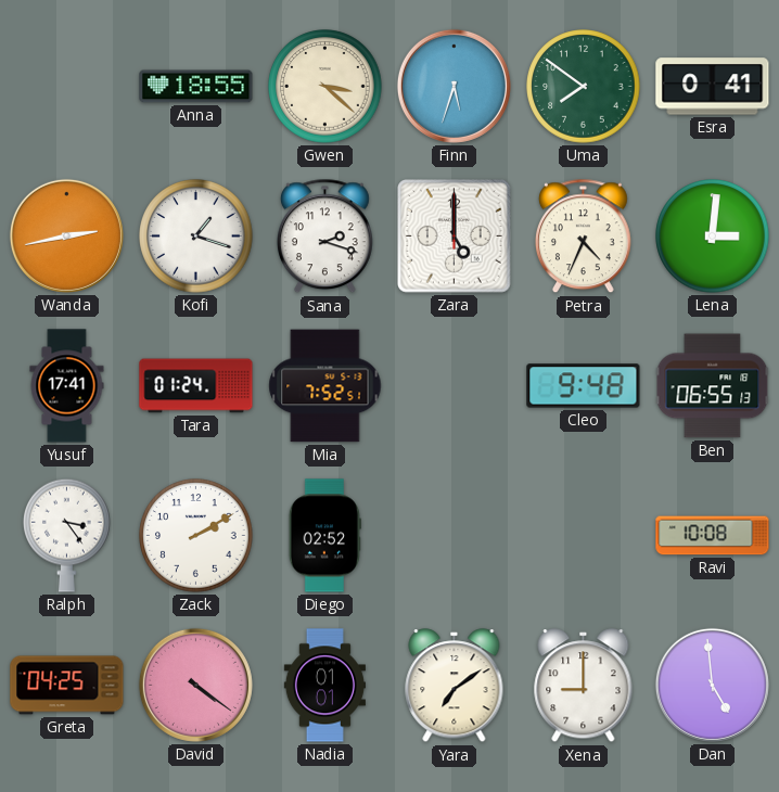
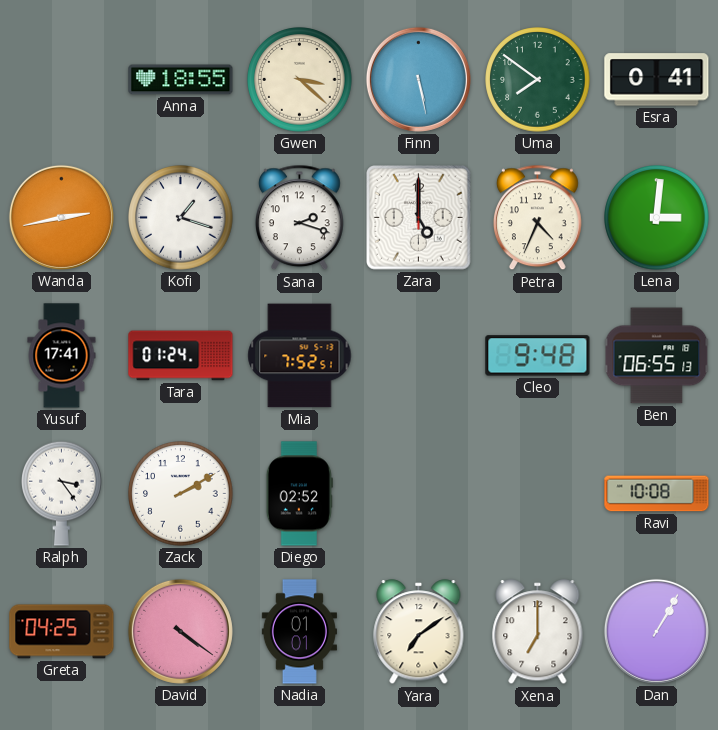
Finn: 5:33 -> 5:28 (418, 79)
Xena: 9:00 -> 7:00 (538, 632)
Dan: 4:59 -> 1:05 (656, 631)
